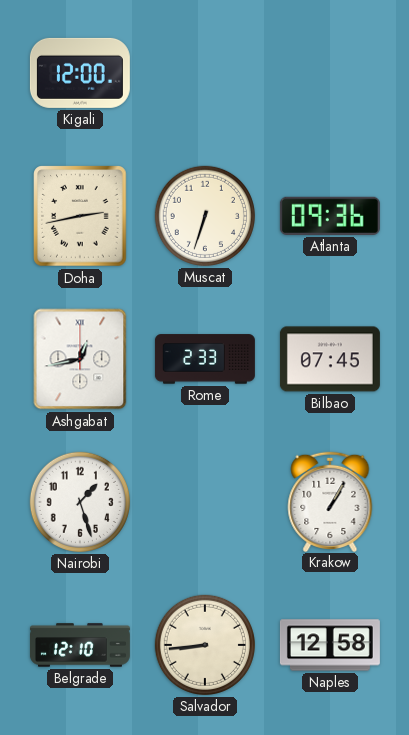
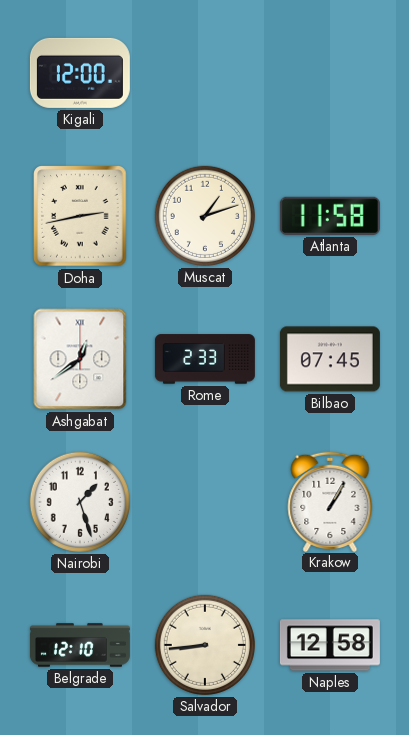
Muscat: 6:33 -> 1:12 (205, 216)
Atlanta: 09:36 -> 11:58 (330, 216)
Ashgabat: 12:43 -> 12:39 (80, 359)
